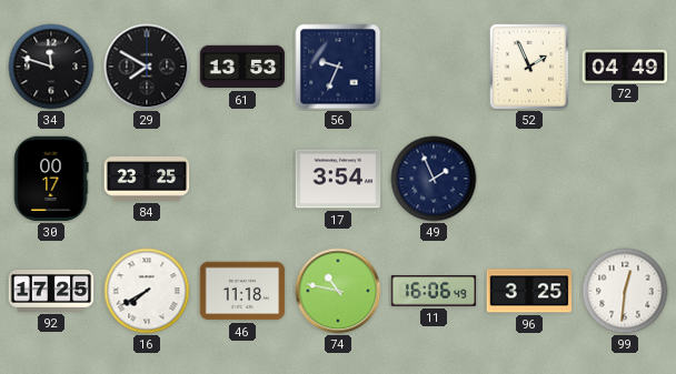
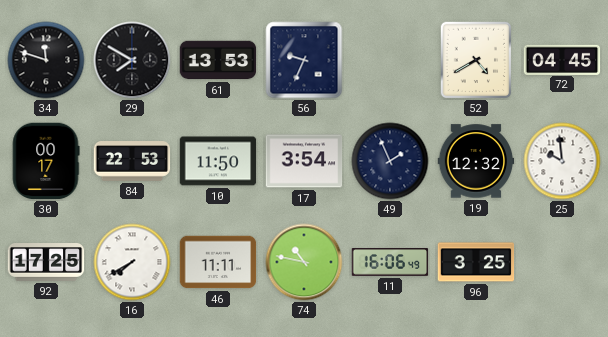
52: 1:56 -> 4:40 (476, 60)
72: 04:49 -> 04:45 (562, 59)
84: 23:25 -> 22:53 (132, 161)
10: none -> 11:50 (218, 161)
19: none -> 12:32 (476, 161)
25: none -> 9:59 (562, 161)
46: 11:18 -> 11:11 (218, 262)
99: 12:31 -> none (625, 291)
